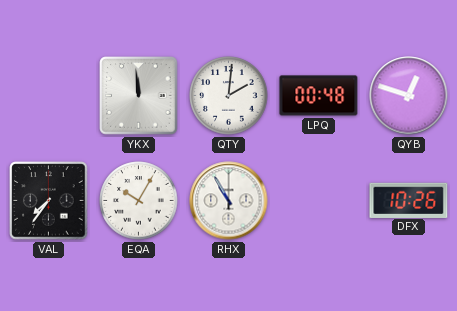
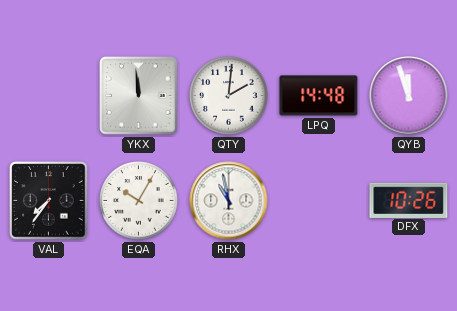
LPQ: 00:48 -> 14:48 (319, 96)
QYB: 12:48 -> 11:57 (409, 96)
RHX: 10:55 -> 10:58 (229, 201)
